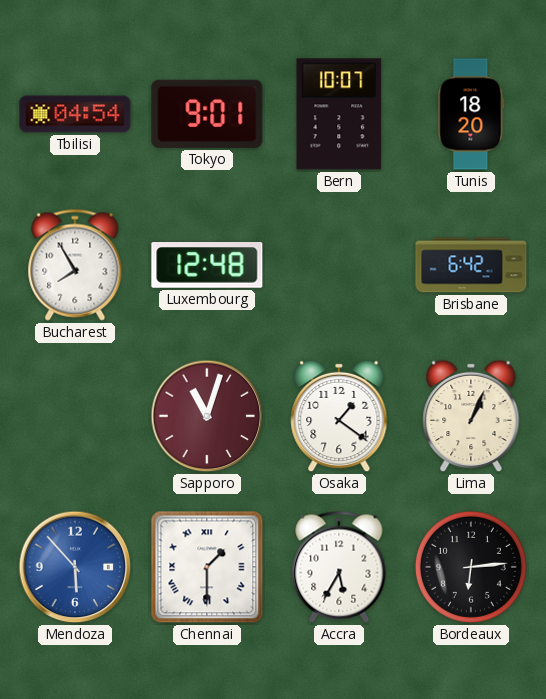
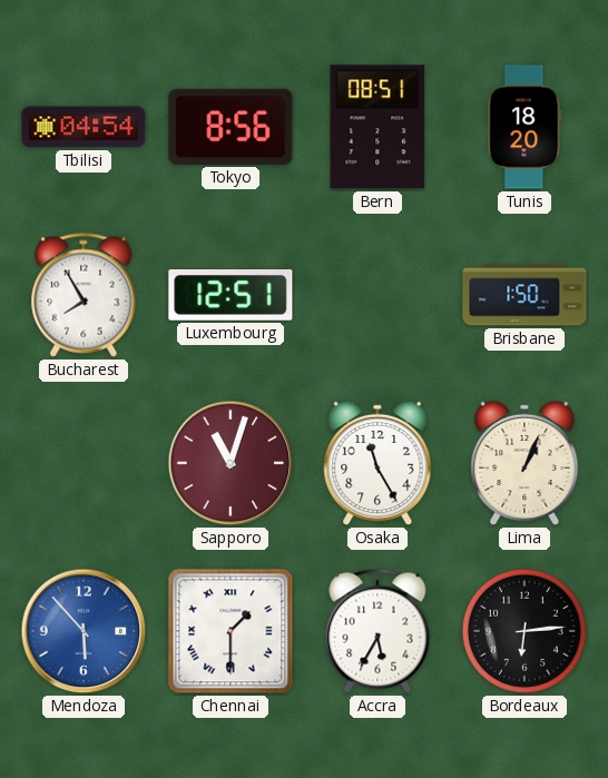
Tokyo: 9:01 -> 8:56 (231, 127)
Bern: 10:07 -> 08:51 (377, 127)
Luxembourg: 12:48 -> 12:51 (231, 295)
Brisbane: 6:42 -> 1:50 (524, 295)
Osaka: 1:21 -> 11:25 (377, 463)
